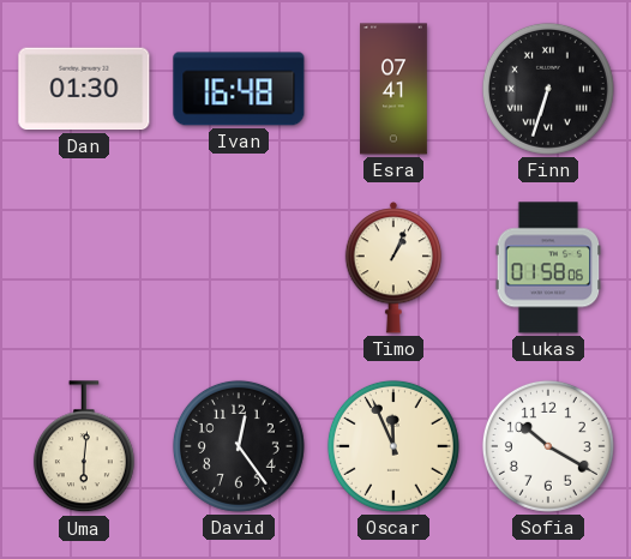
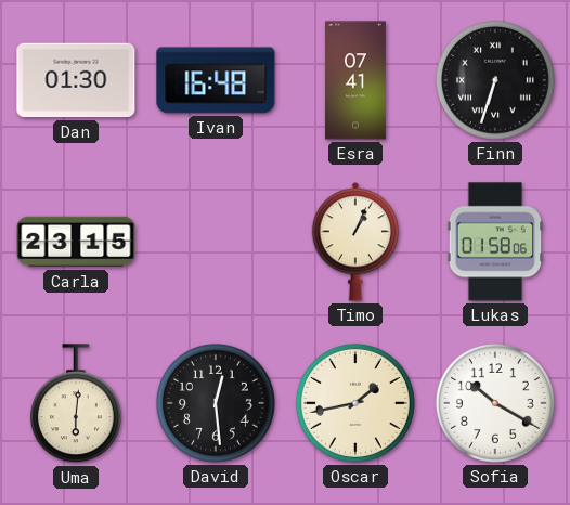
Carla: none -> 23:15 (76, 242)
David: 12:24 -> 12:29 (216, 403)
Oscar: 11:56 -> 1:43 (355, 403)
